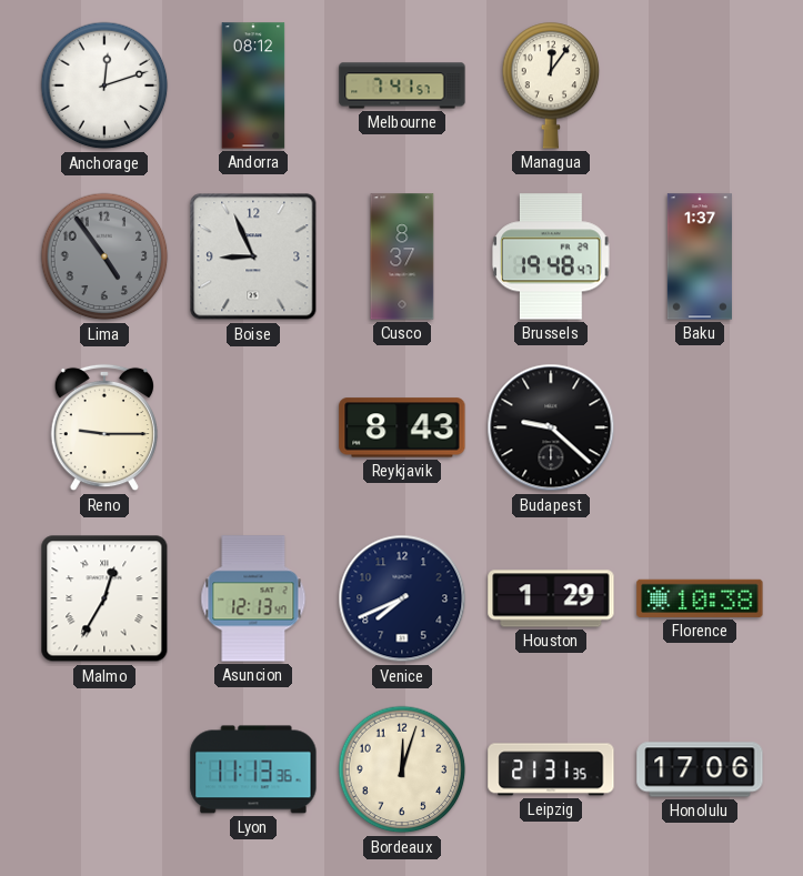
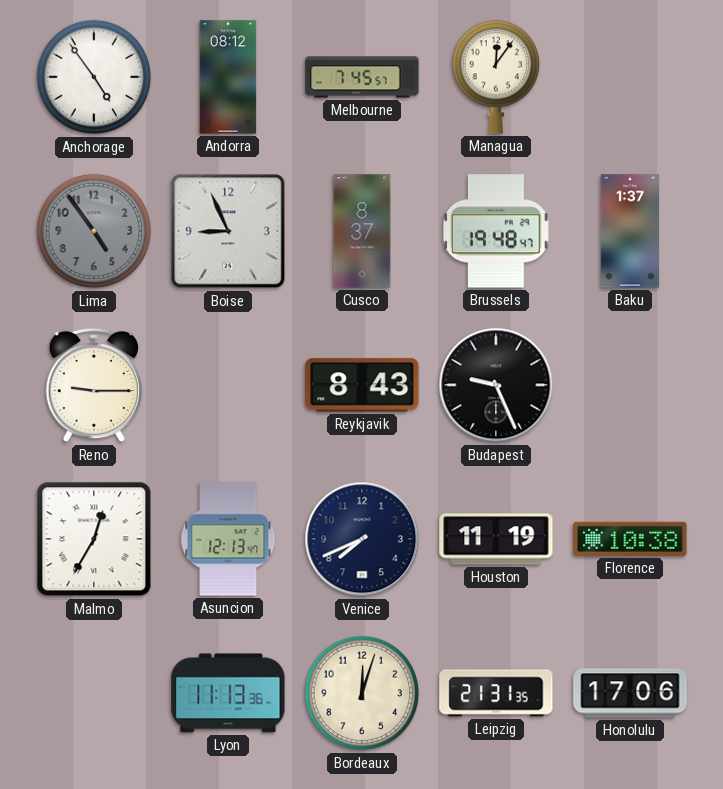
Anchorage: 12:12 -> 4:54 (94, 77)
Melbourne: 7:41 -> 7:45 (362, 77)
Budapest: 9:22 -> 9:26 (496, 385)
Houston: 1:29 -> 11:19 (496, 539)
